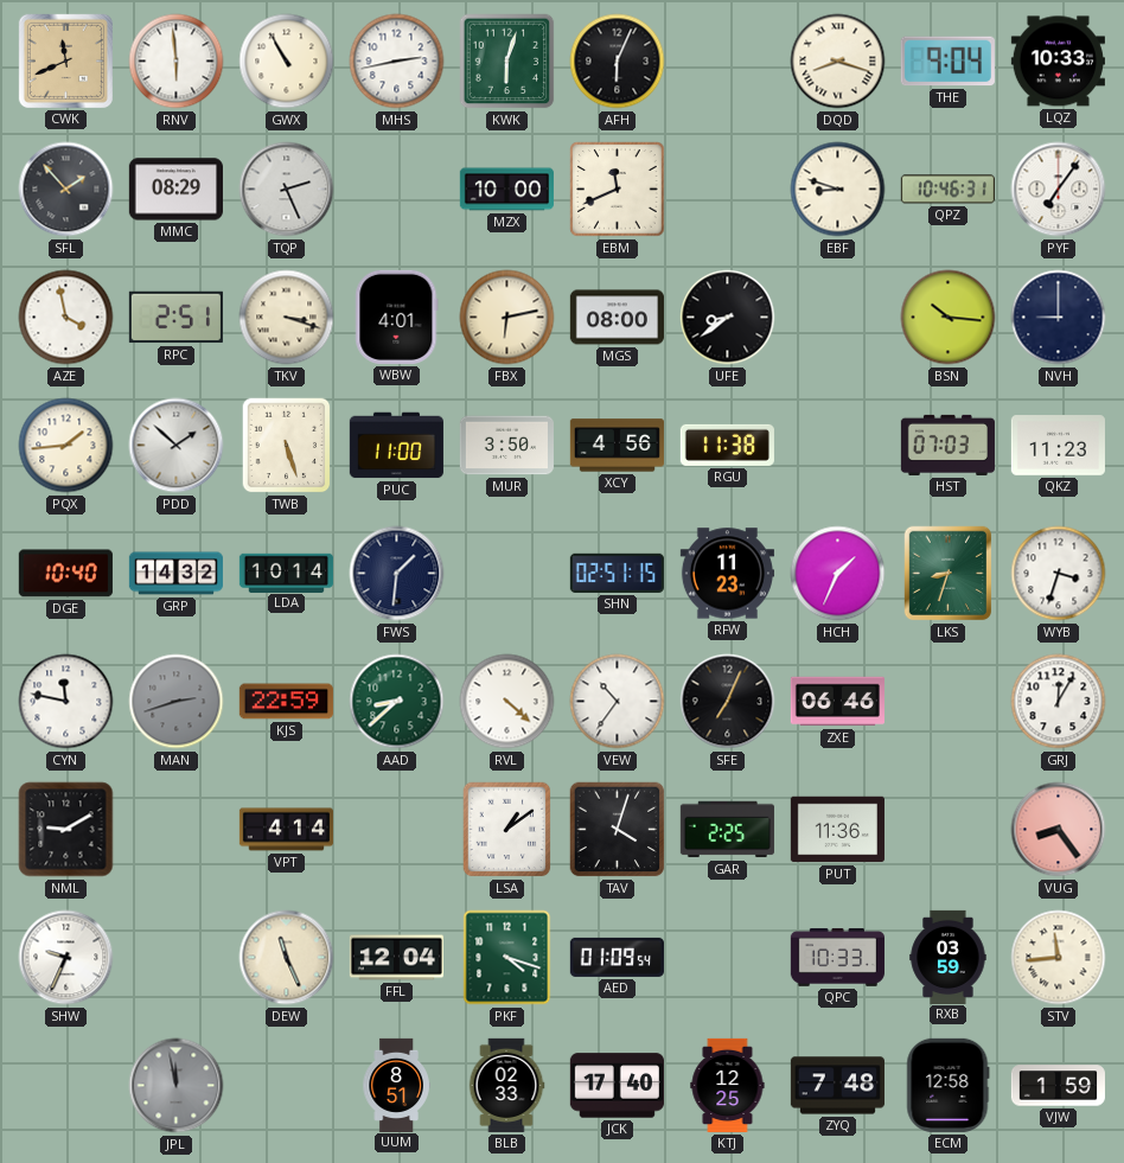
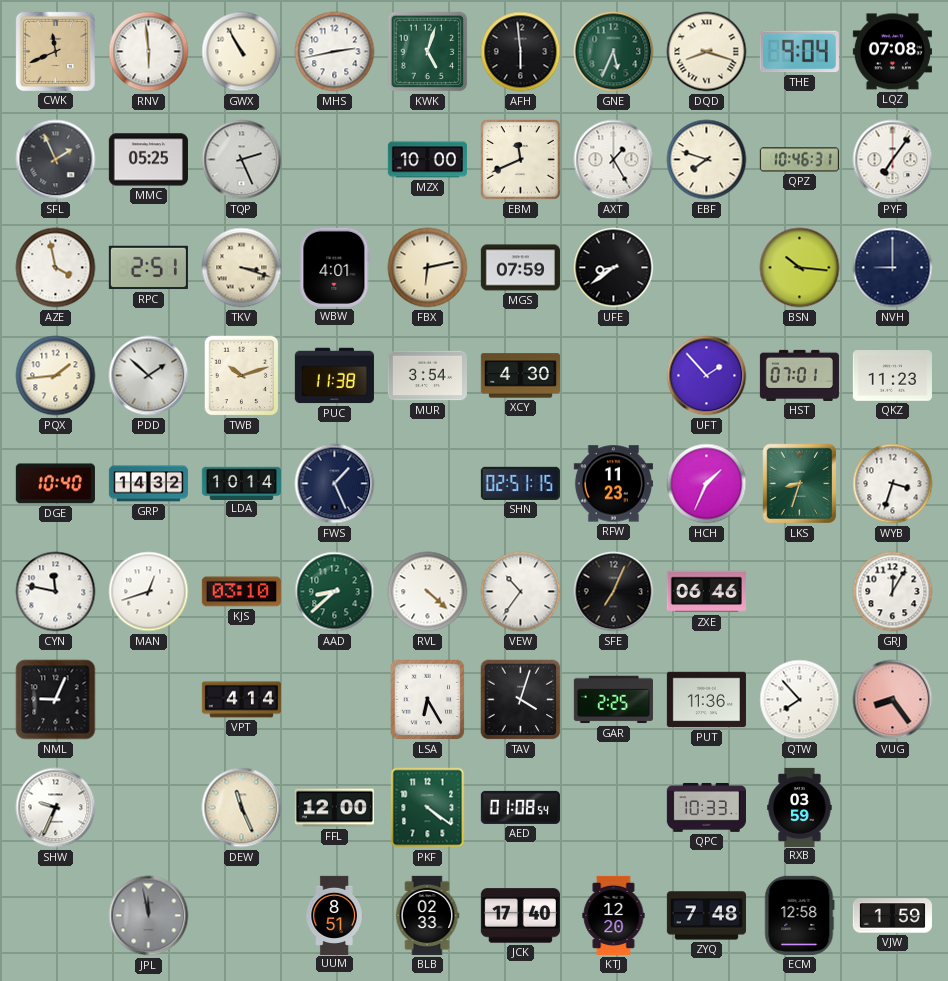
KWK: 6:03 -> 5:03 (428, 52)
AFH: 6:04 -> 5:59 (521, 52)
GNE: none -> 5:34 (614, 52)
LQZ: 10:33 -> 07:08 (892, 52)
SFL: 1:53 -> 1:56 (56, 160)
MMC: 08:29 -> 05:25 (148, 160)
AXT: none -> 1:25 (614, 160)
EBF: 8:48 -> 7:48 (707, 160)
MGS: 08:00 -> 07:59 (520, 268)
TWB: 5:27 -> 10:12 (242, 376)
PUC: 11:00 -> 11:38 (334, 376)
MUR: 3:50 -> 3:54 (427, 376)
XCY: 4:56 -> 4:30 (520, 376)
RGU: 11:38 -> none (727, 445)
UFT: none -> 1:53 (707, 376)
HST: 07:03 -> 07:01 (799, 375)
FWS: 1:31 -> 1:26 (335, 484)
MAN: 2:42 -> 12:42 (149, 592)
MAN dial: grey -> white (149, 592)
KJS: 22:59 -> 03:10 (241, 592)
NML: 9:10 -> 9:04 (56, 700)
LSA: 1:09 -> 6:25 (428, 700)
QTW: none -> 7:53 (800, 700)
FFL: 12:04 -> 12:00 (334, 808)
PKF: 4:18 -> 4:21 (428, 808)
AED: 01:09 -> 01:08 (520, 807)
STV: 11:44 -> none (1059, 958)
KTJ: 12:25 -> 12:20 (614, 915)
